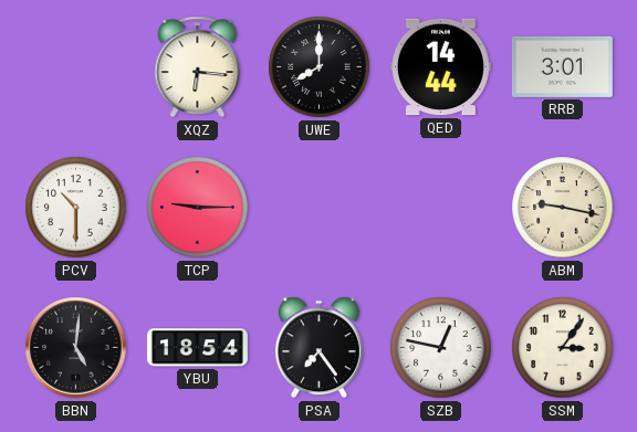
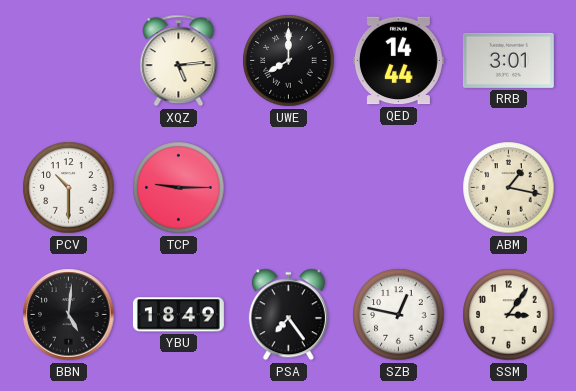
XQZ: 6:16 -> 5:14 (179, 61)
ABM: 9:17 -> 1:17 (509, 188)
YBU: 18:54 -> 18:49 (178, 315)
